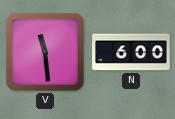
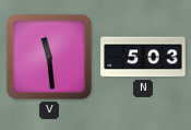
N: 6:00 -> 5:03 (143, 57)
